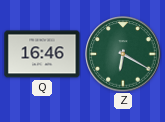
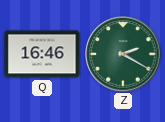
Z: 6:20 -> 2:20 (123, 54)
